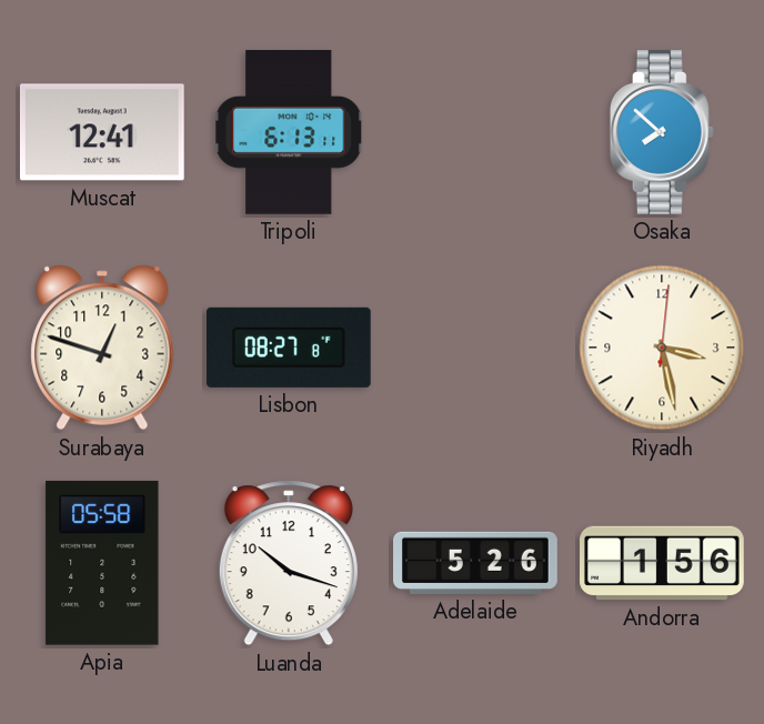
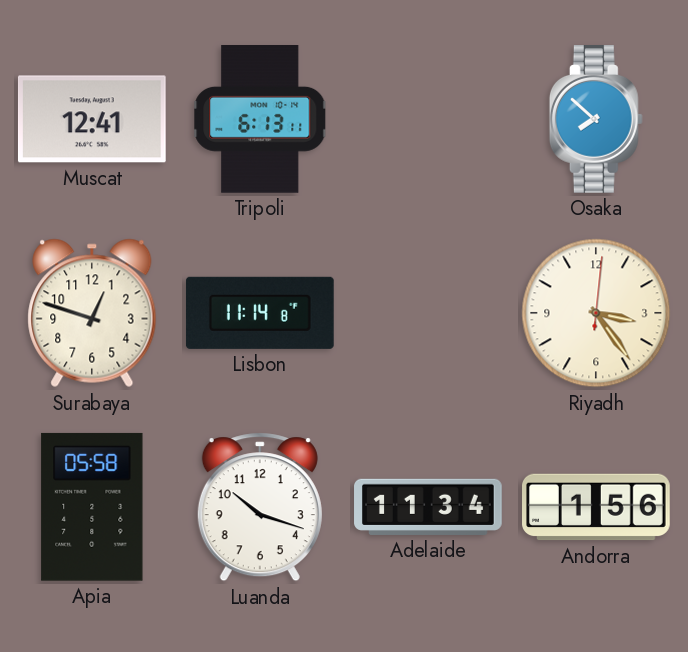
Lisbon: 08:27 -> 11:14 (260, 313)
Riyadh: 3:28 -> 3:24 (596, 313)
Adelaide: 5:26 -> 11:34 (428, 507)
